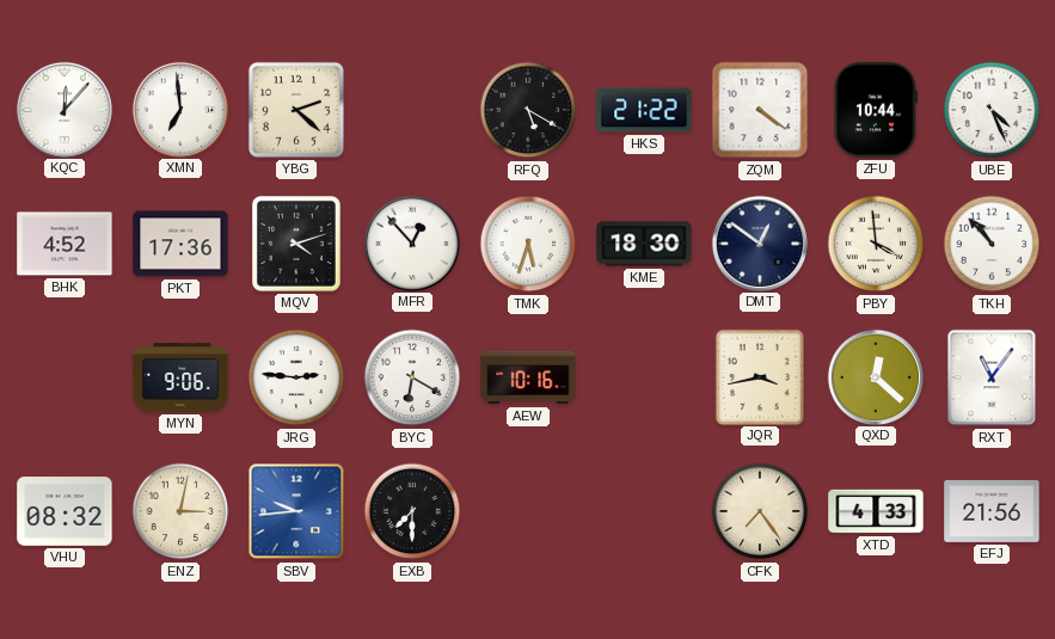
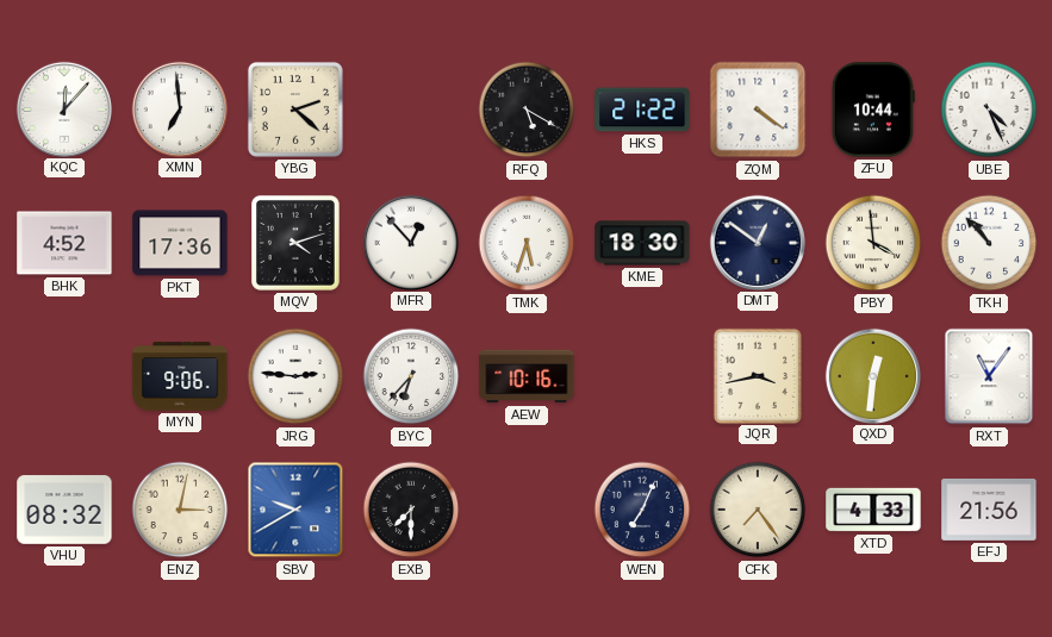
BYC: 6:20 -> 6:37 (411, 376)
QXD: 12:22 -> 12:31 (872, 375)
SBV: 9:44 -> 9:40 (295, 510)
WEN: none -> 7:04 (642, 510)
